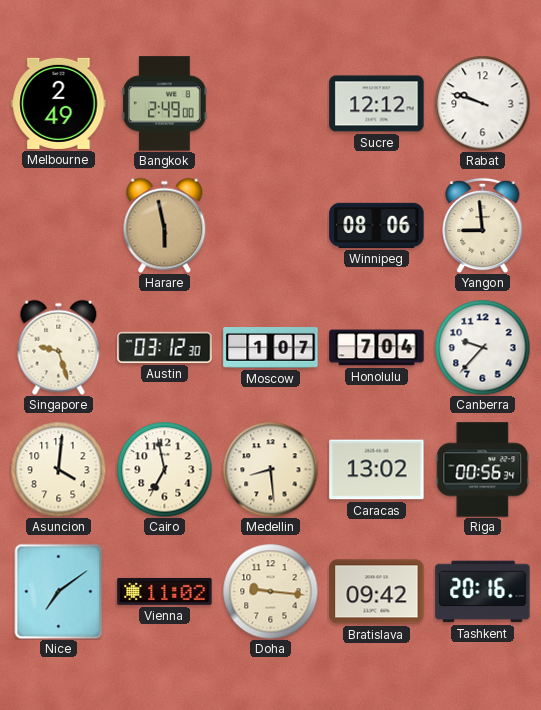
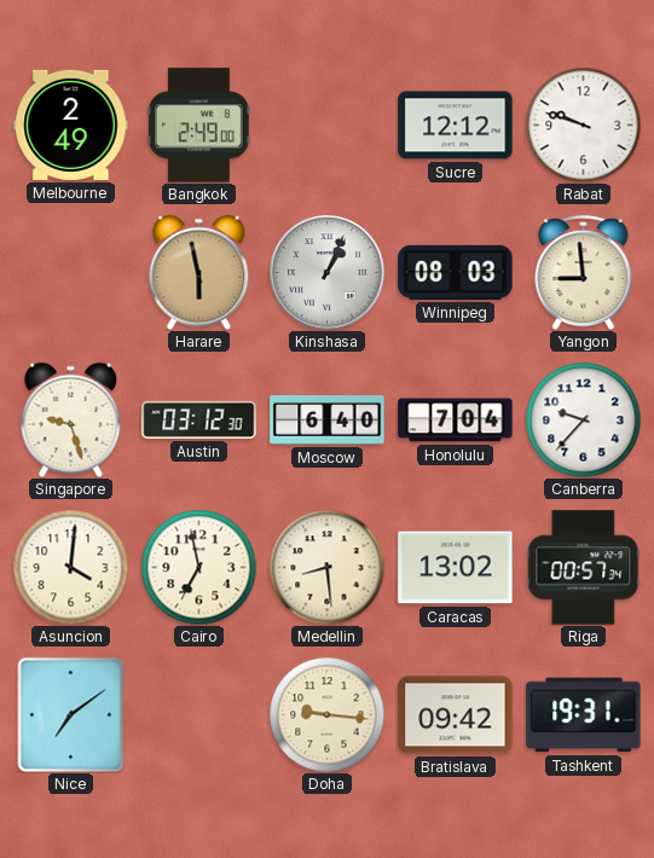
Kinshasa: none -> 1:04 (328, 273)
Winnipeg: 08:06 -> 08:03 (456, 272)
Moscow: 1:07 -> 6:40 (328, 421)
Riga: 00:56 -> 00:57 (584, 568)
Vienna: 11:02 -> none (165, 591)
Tashkent: 20:16 -> 19:31 (584, 715)
